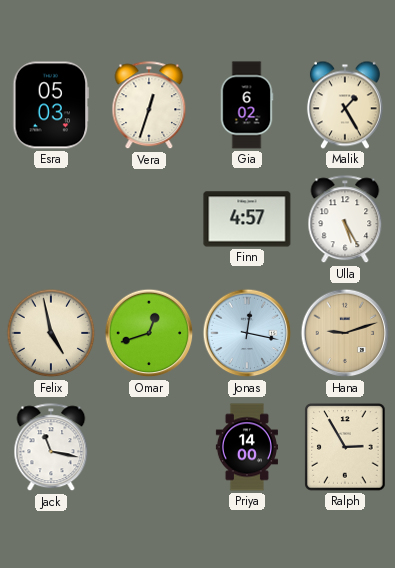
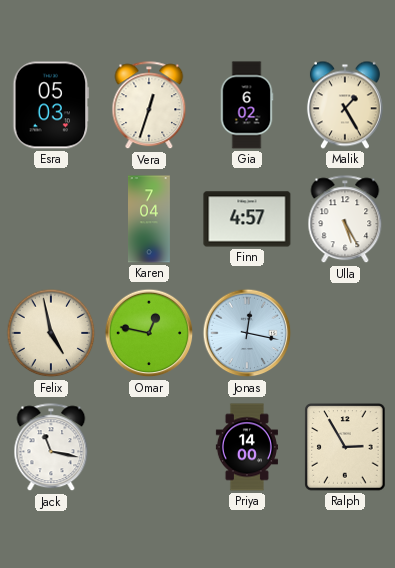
Karen: none -> 7:04 (150, 219)
Omar: 12:42 -> 12:47 (149, 333)
Hana: 9:12 -> none (345, 333)
